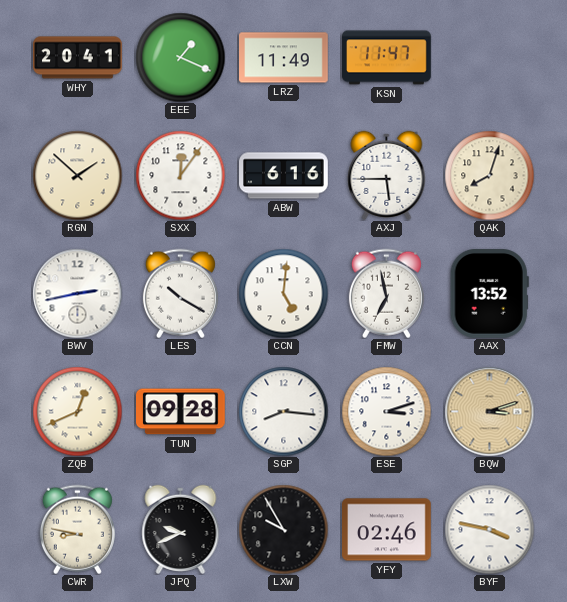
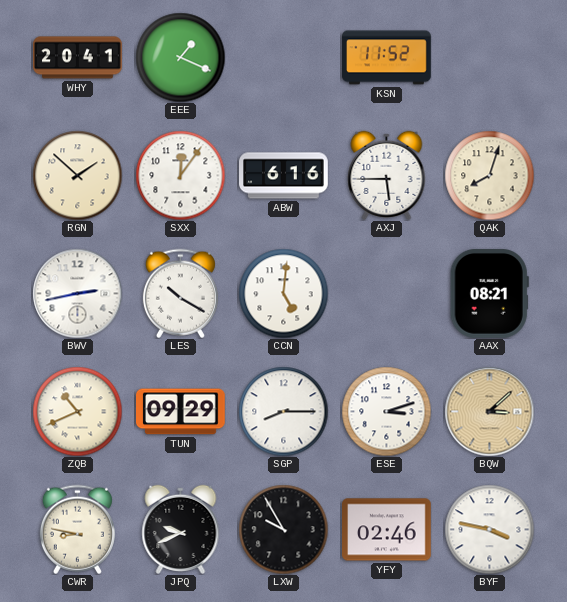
LRZ: 11:49 -> none (284, 58)
KSN: 11:47 -> 11:52 (387, 58)
FMW: 6:58 -> none (386, 293)
AAX: 13:52 -> 08:21 (489, 294)
ZQB: 12:41 -> 10:41 (77, 411)
TUN: 09:28 -> 09:29 (181, 412)
SGP: 8:16 -> 8:15 (283, 411)
BQW: 3:12 -> 3:08 (489, 411)
